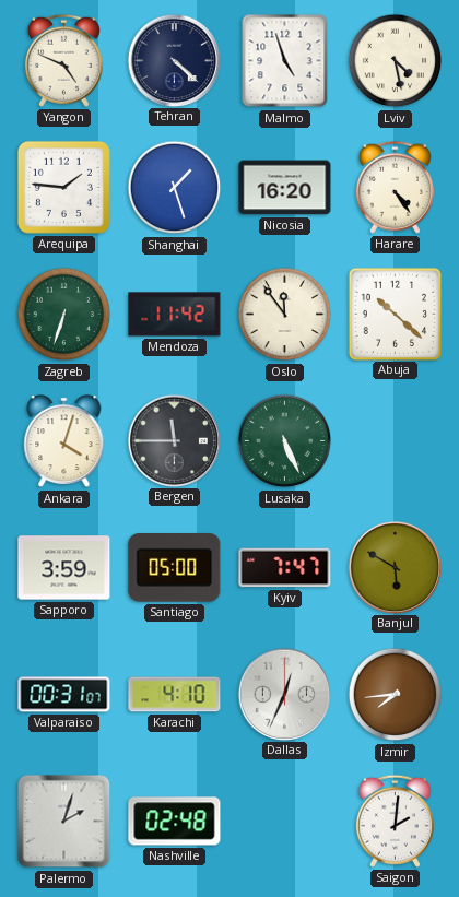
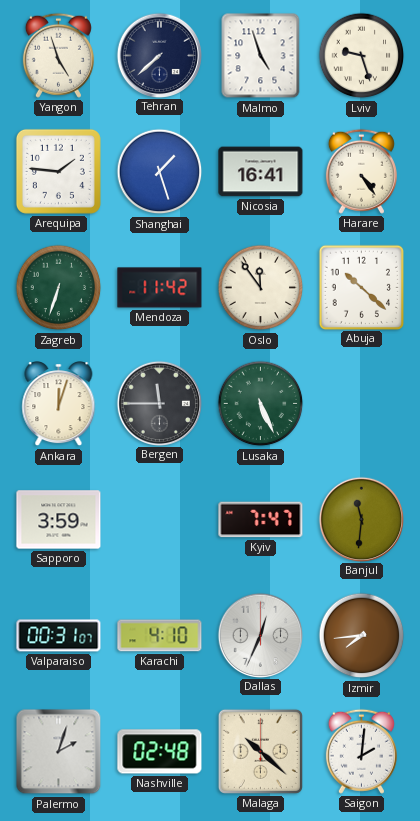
Yangon: 4:49 -> 4:57 (58, 55)
Tehran: 4:22 -> 7:38 (159, 55)
Lviv: 4:28 -> 9:27 (362, 56)
Nicosia: 16:20 -> 16:41 (261, 172)
Ankara: 4:03 -> 12:03 (59, 404)
Santiago: 05:00 -> none (175, 567)
Banjul: 5:50 -> 11:31 (361, 519)
Malaga: none -> 10:22 (260, 751)
